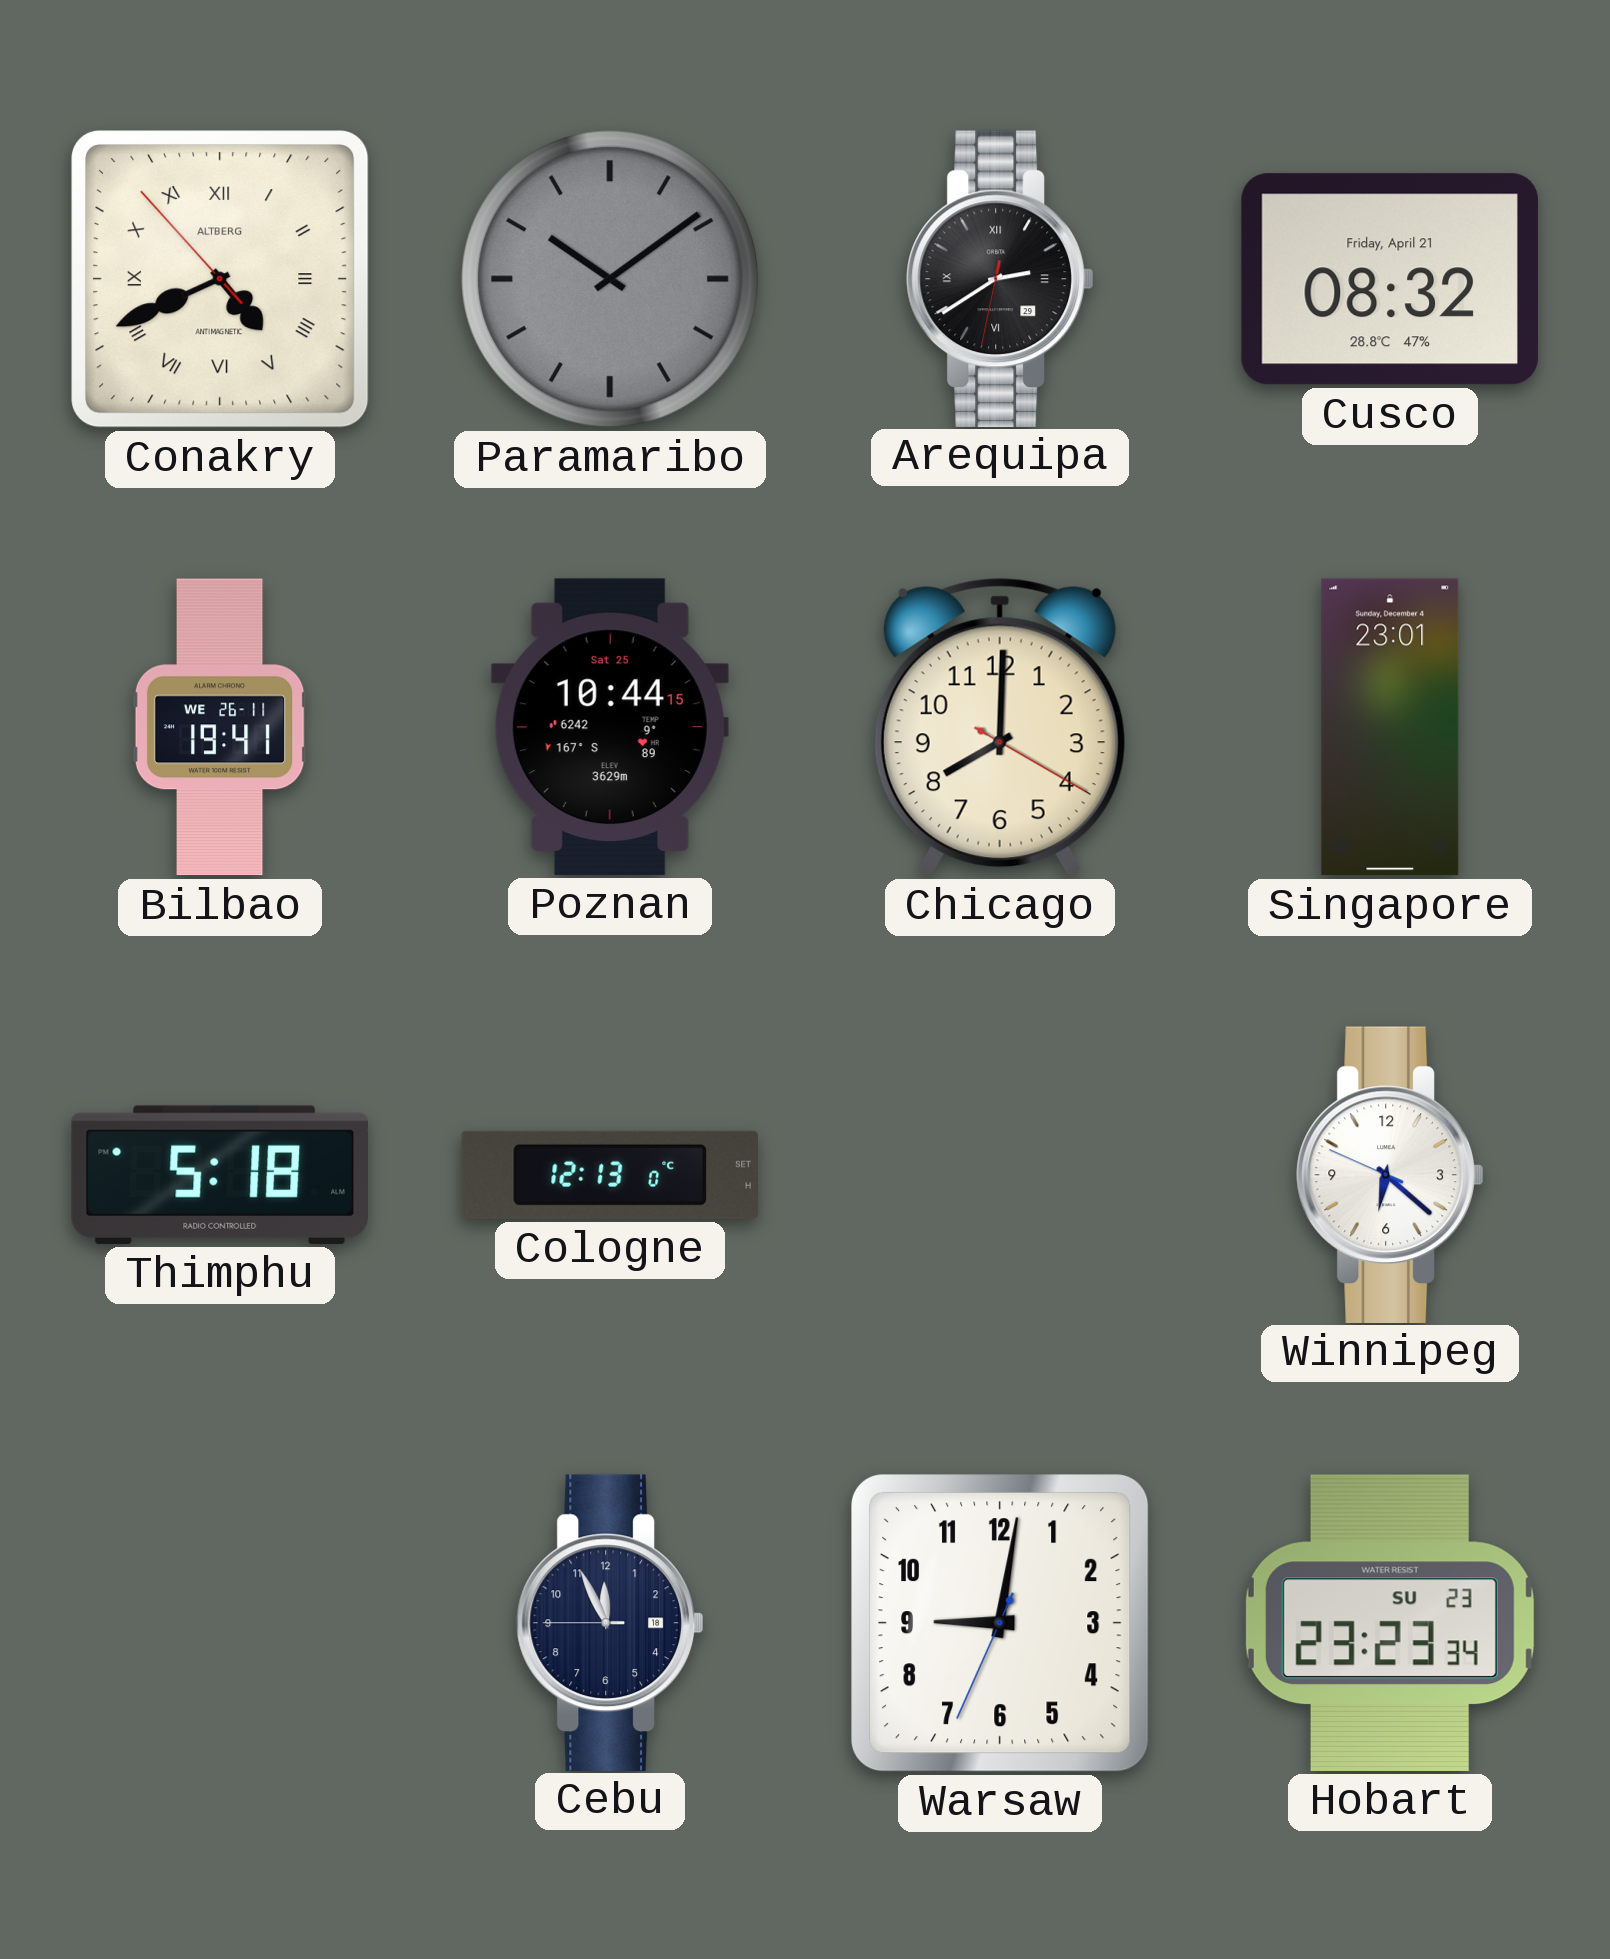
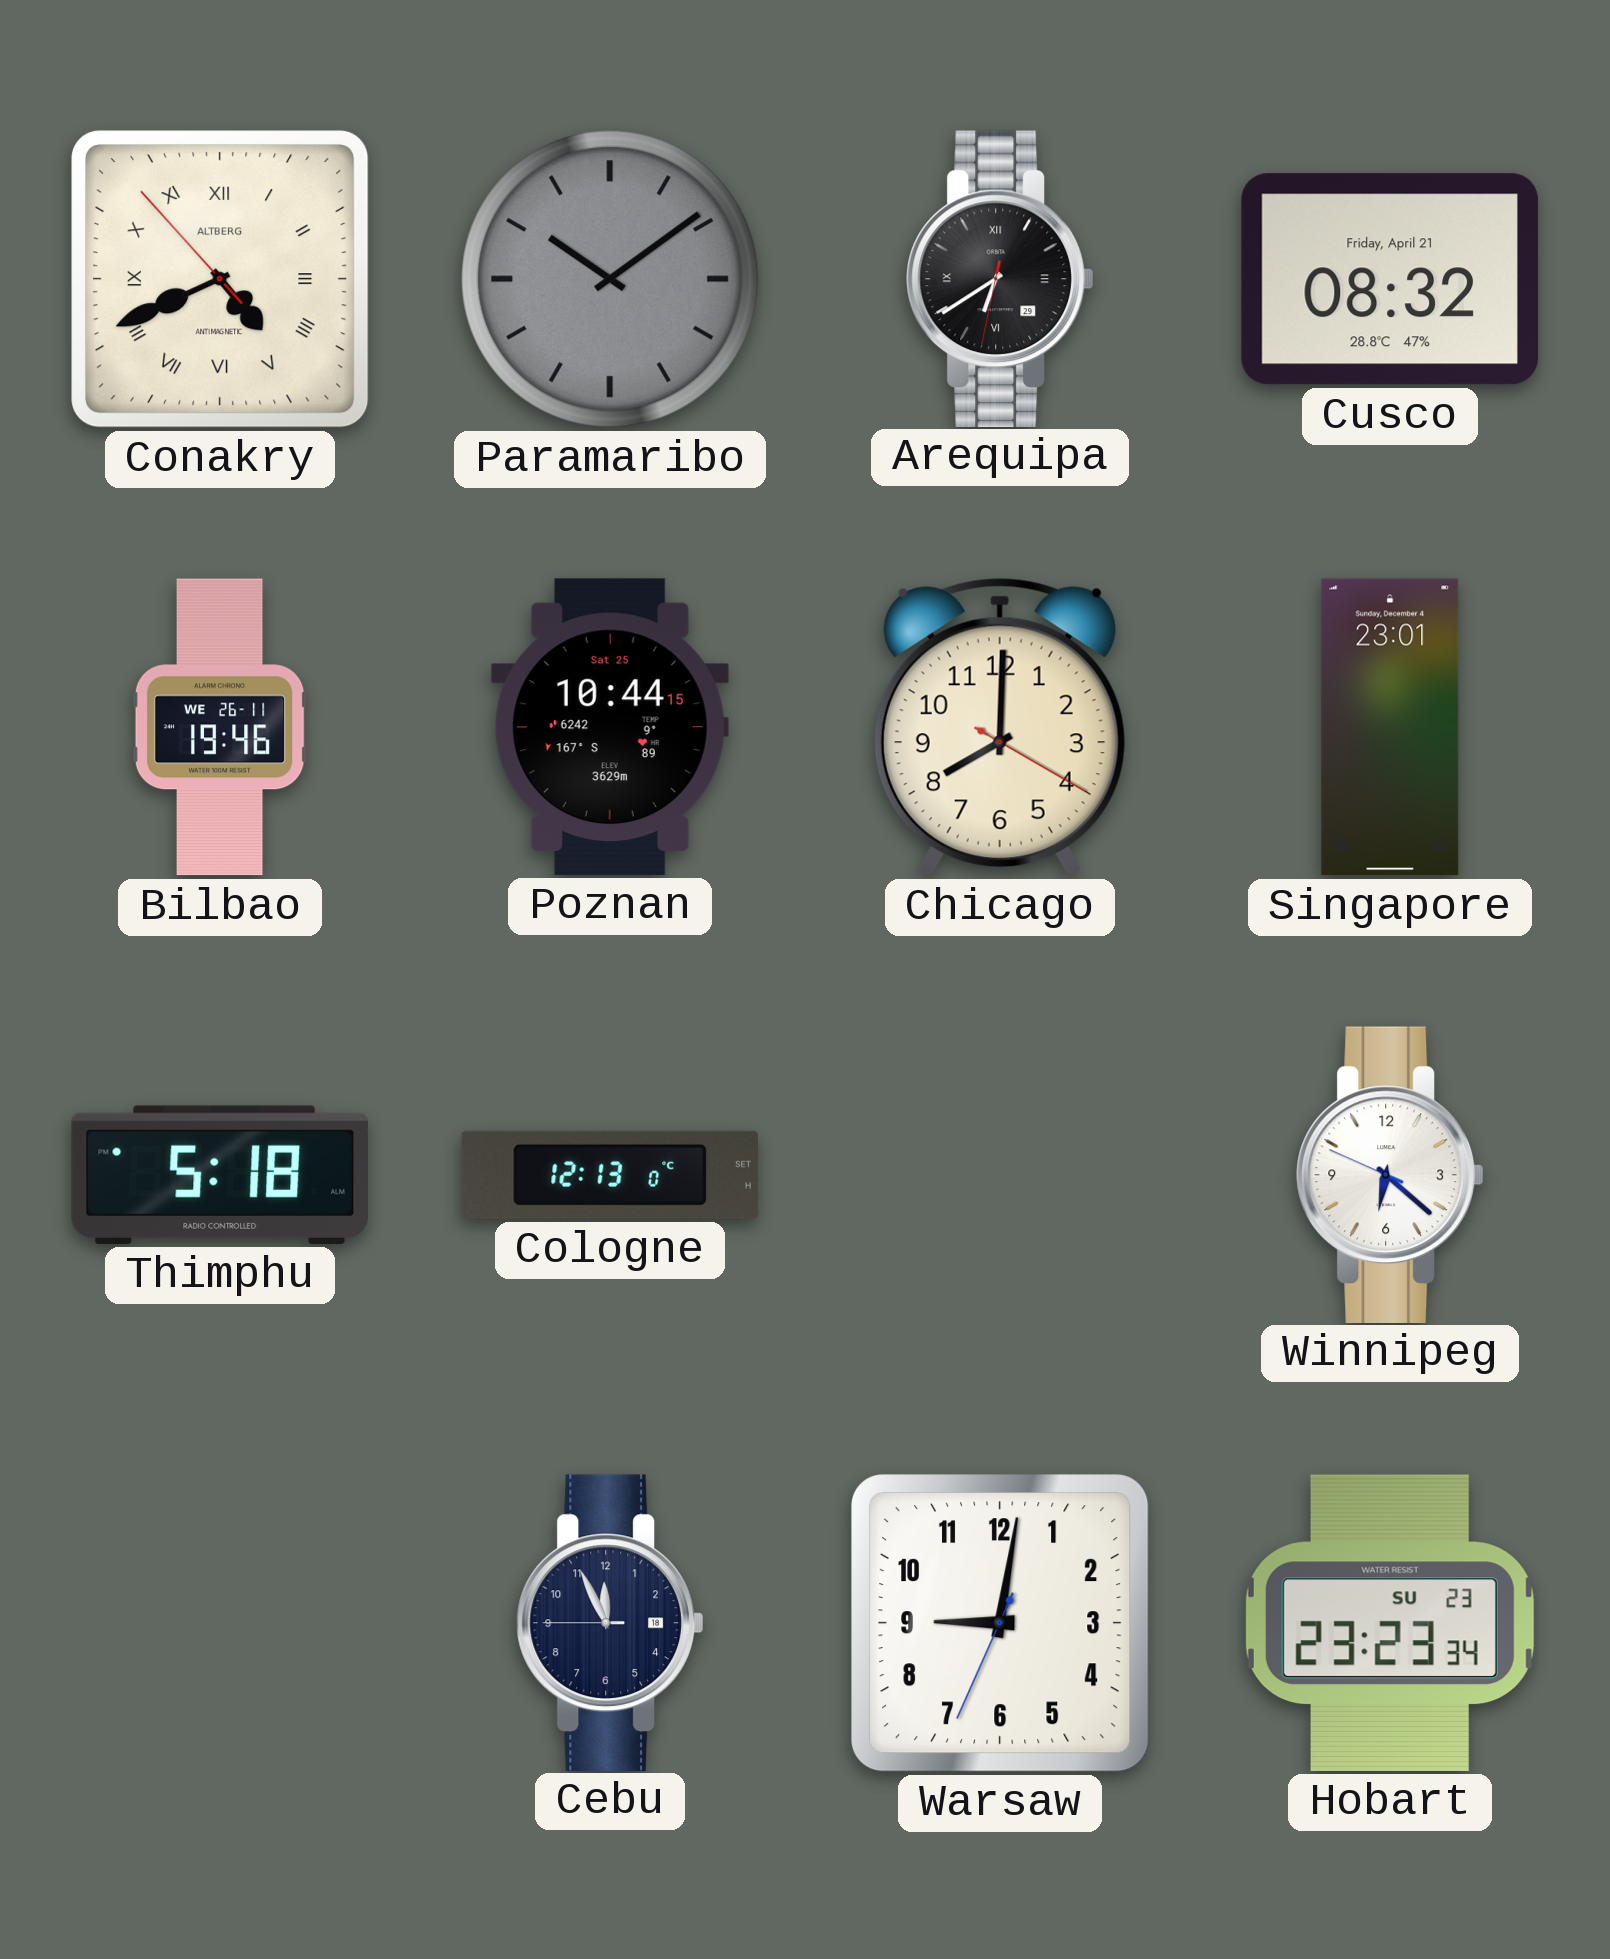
Arequipa: 2:39 -> 6:39 (999, 278)
Bilbao: 19:41 -> 19:46 (220, 727)
